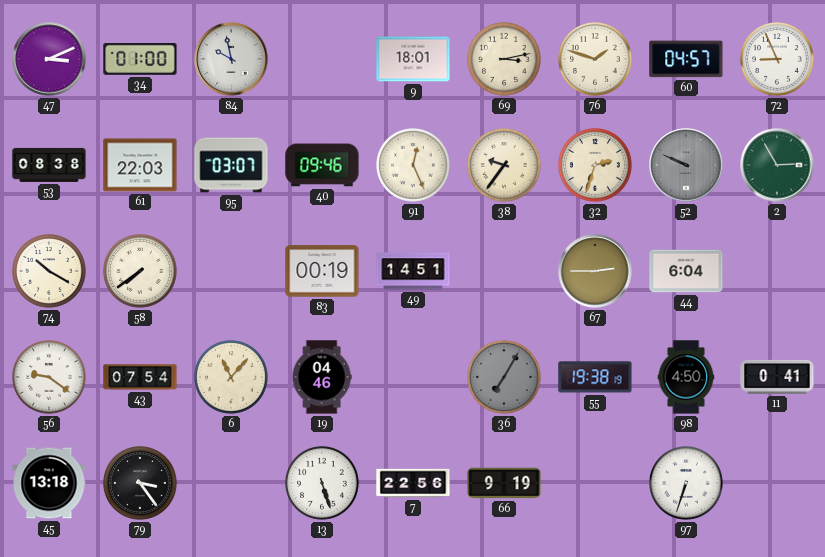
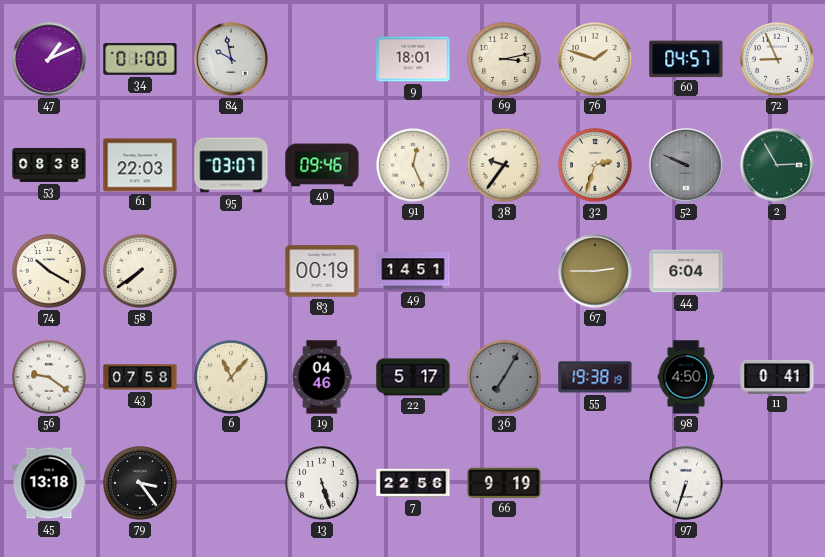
47: 3:11 -> 1:11 (49, 59)
43: 07:54 -> 07:58 (140, 377)
22: none -> 5:17 (413, 377)
